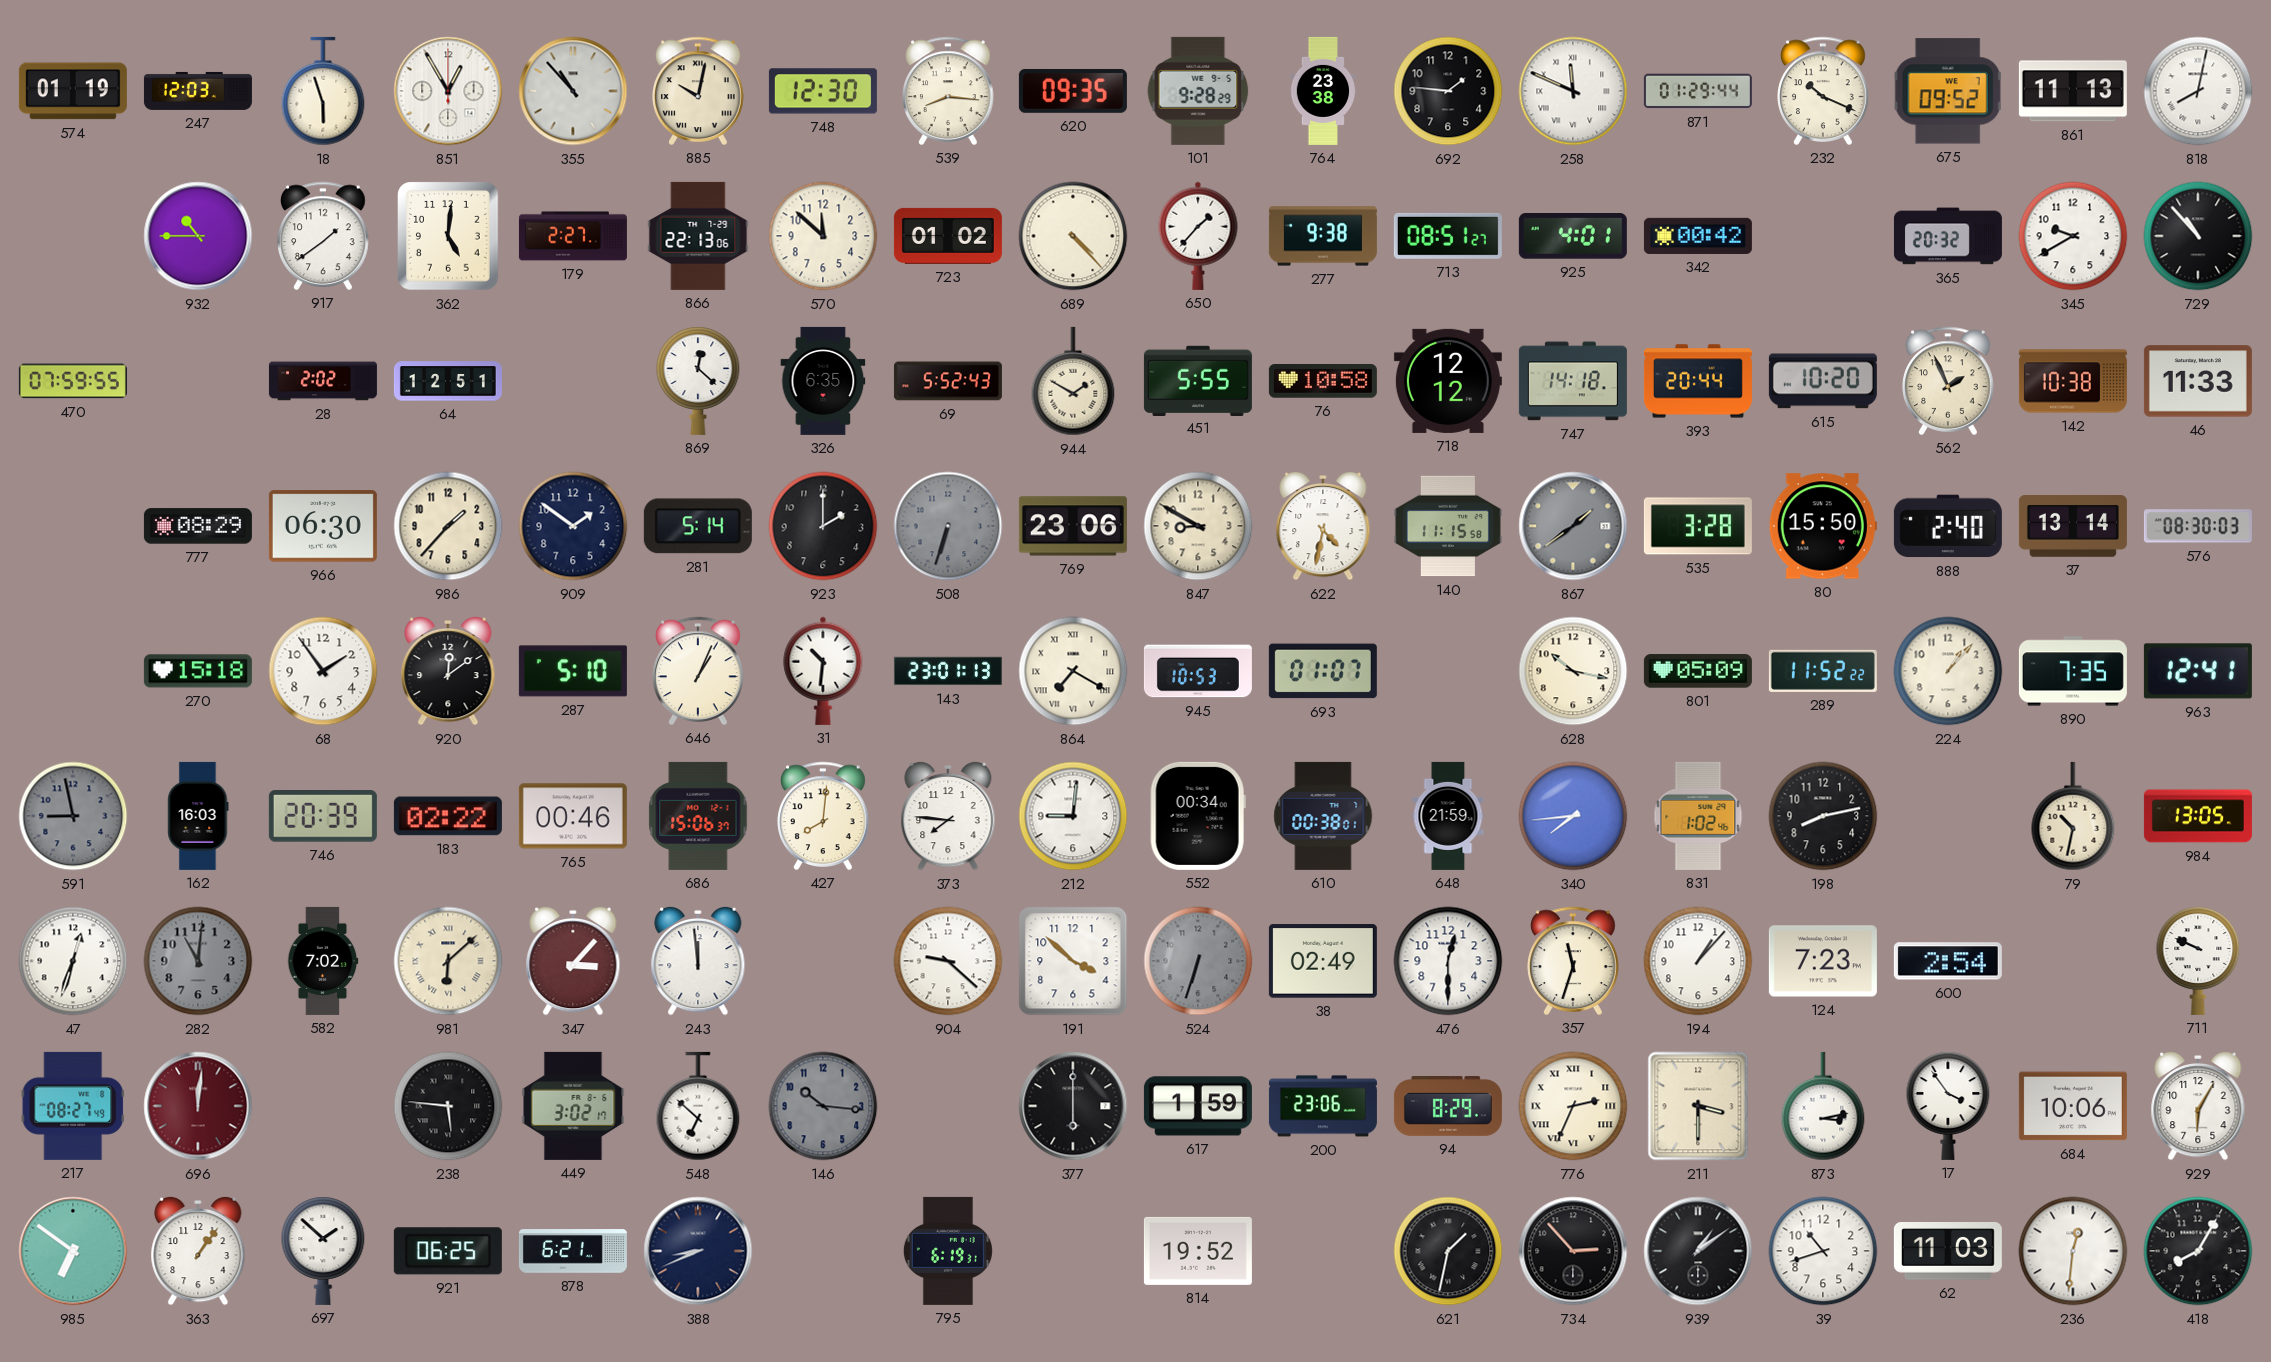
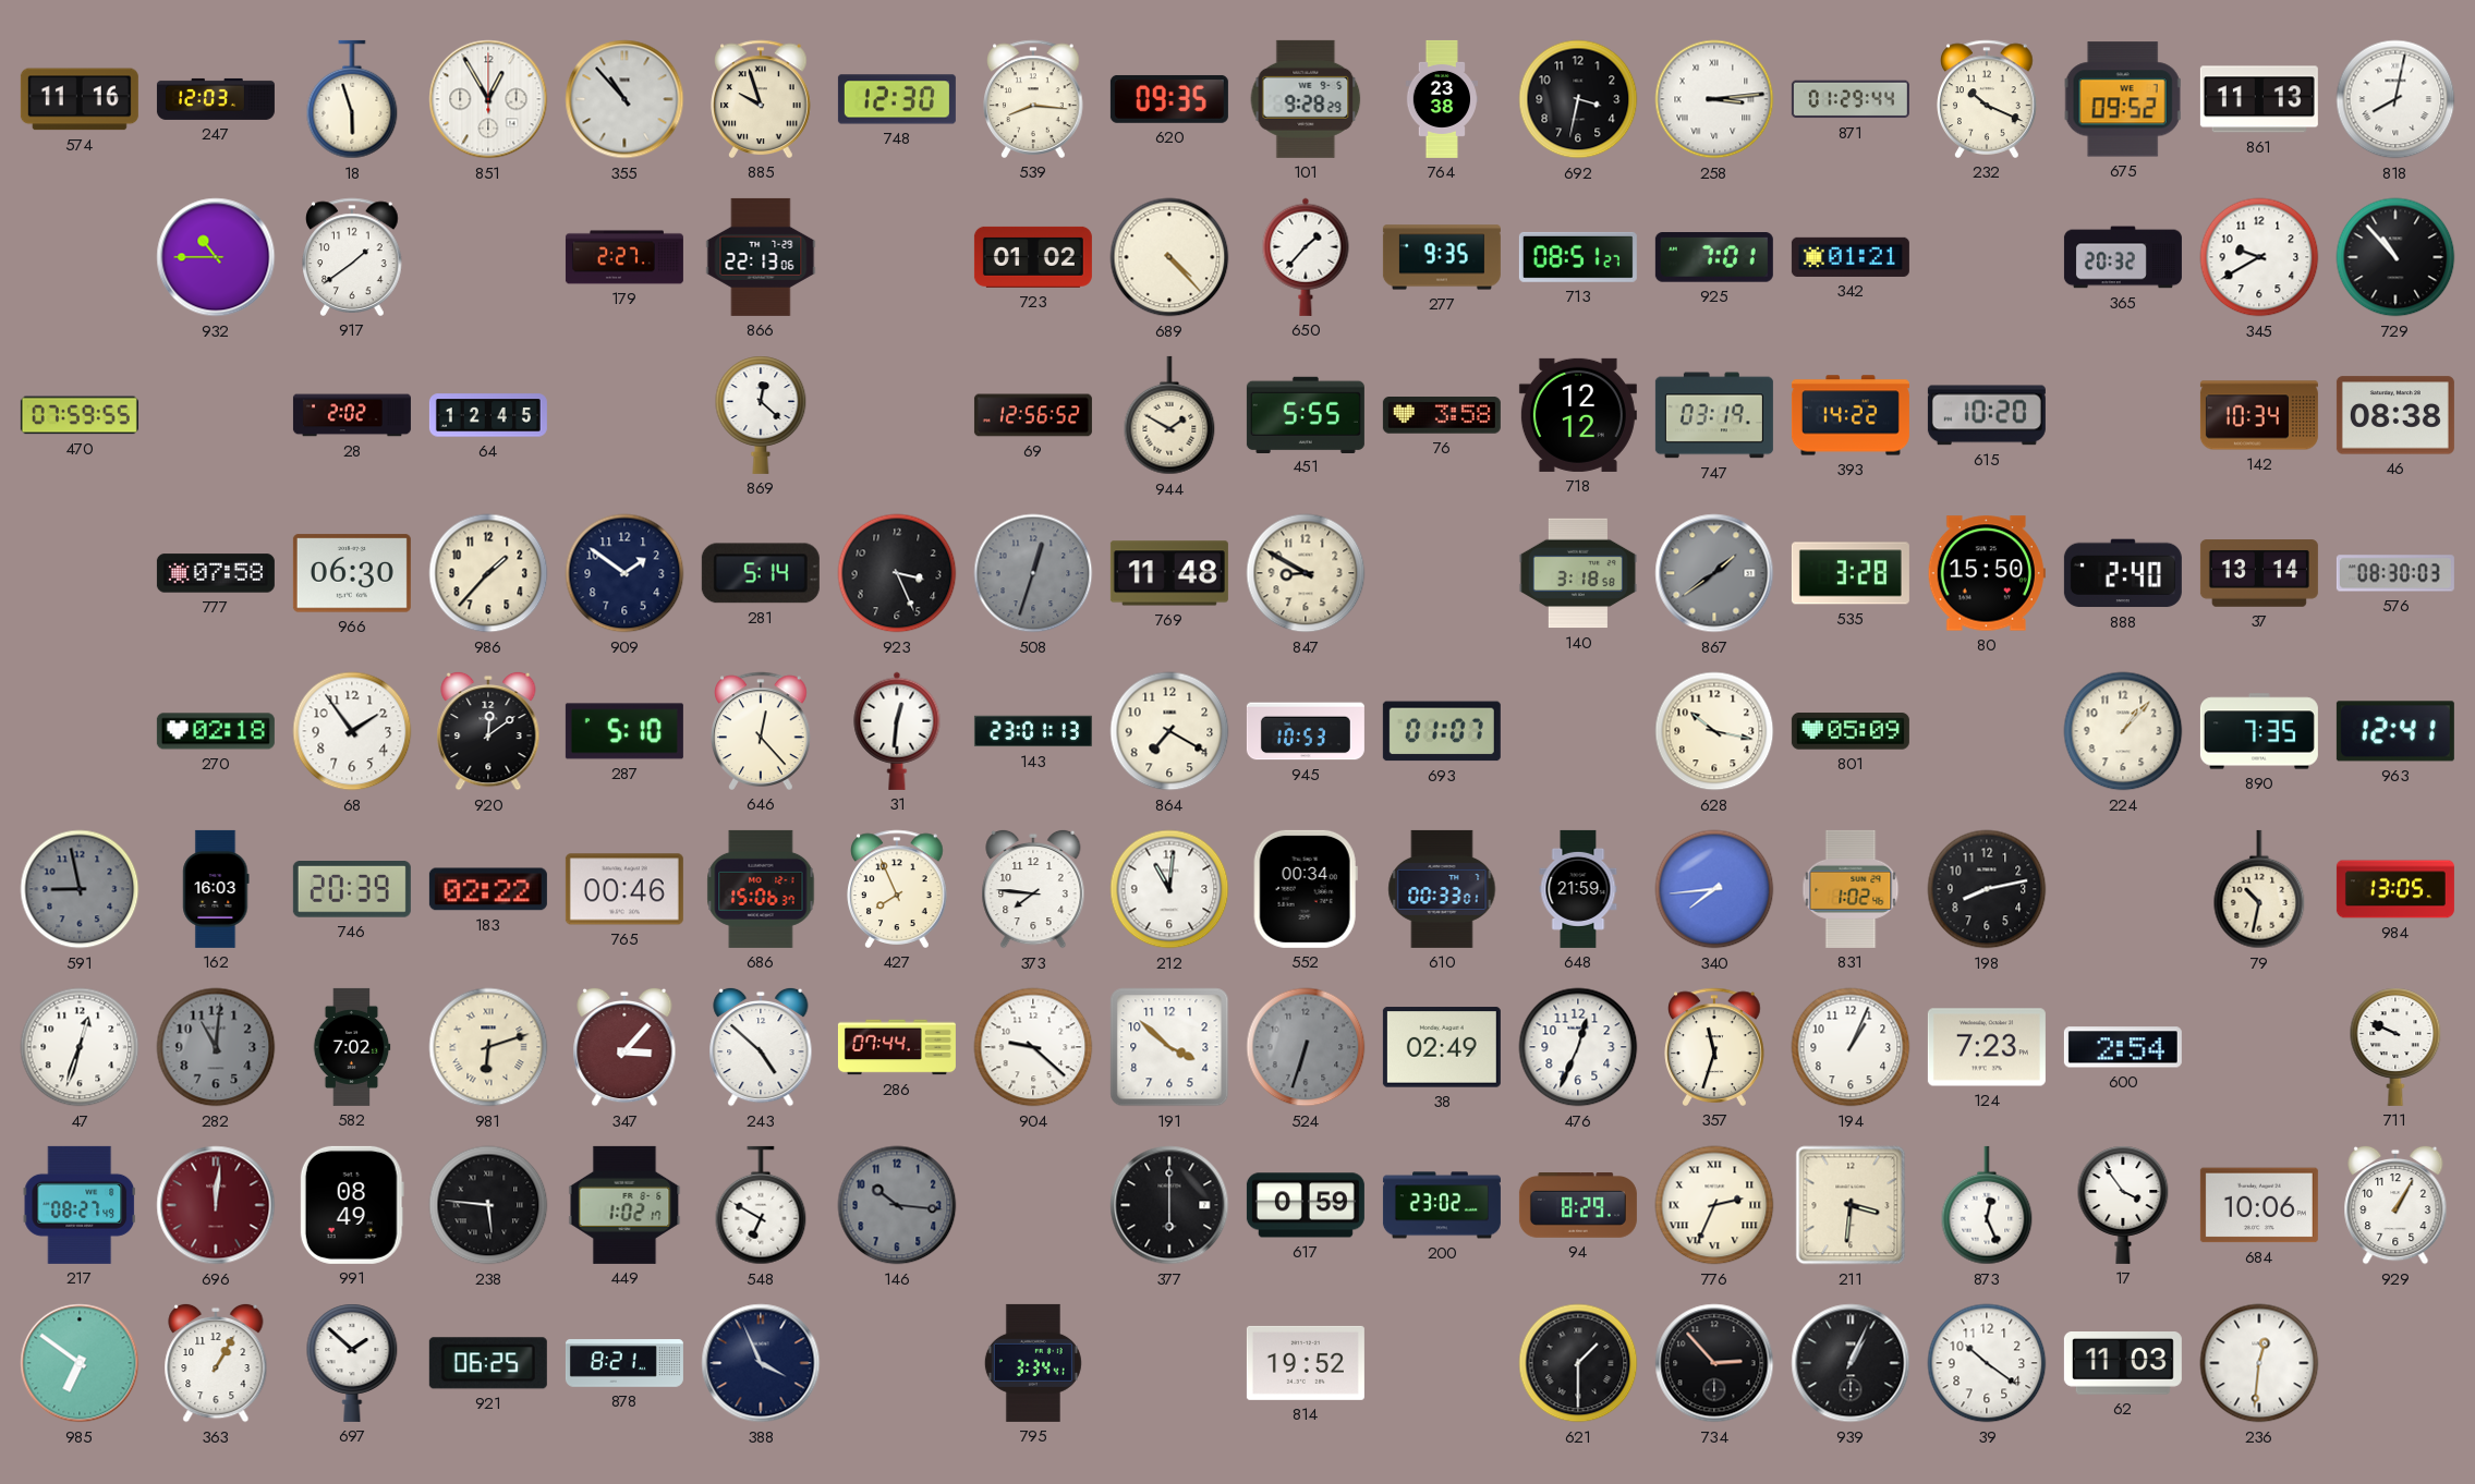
574: 01:19 -> 11:16 (80, 99)
885: 10:02 -> 9:57 (761, 99)
692: 1:46 -> 3:32 (1578, 99)
258: 11:49 -> 3:14 (1714, 99)
362: 5:01 -> none (449, 236)
570: 11:52 -> none (823, 236)
277: 9:38 -> 9:35 (1442, 257)
925: 4:01 -> 7:01 (1714, 258)
342: 00:42 -> 01:21 (1851, 257)
64: 12:51 -> 12:45 (488, 415)
326: 6:35 -> none (823, 381)
69: 5:52 -> 12:56 (1033, 415)
76: 10:58 -> 3:58 (1442, 415)
747: 14:18 -> 03:19 (1714, 415)
393: 20:44 -> 14:22 (1851, 415)
562: 1:56 -> none (1948, 381)
142: 10:38 -> 10:34 (2259, 415)
46: 11:33 -> 08:38 (2395, 415)
777: 08:29 -> 07:58 (216, 573)
923: 2:00 -> 3:26 (897, 573)
508: 6:33 -> 12:33 (1033, 573)
769: 23:06 -> 11:48 (1169, 573)
622: 4:32 -> none (1323, 526)
140: 11:15 -> 3:18 (1578, 573)
270: 15:18 -> 02:18 (216, 731)
646: 1:04 -> 12:23 (761, 731)
31: 10:31 -> 12:31 (897, 731)
864 numerals: Roman -> Arabic (1169, 731)
289: 11:52 -> none (1823, 671)
427: 8:01 -> 7:56 (897, 889)
212: 9:01 -> 11:01 (1169, 889)
610: 00:38 -> 00:33 (1442, 889)
981: 6:08 -> 6:12 (488, 1047)
243: 11:59 -> 4:52 (761, 1047)
286: none -> 07:44 (897, 1047)
476: 12:30 -> 12:34 (1578, 1047)
194: 1:07 -> 1:04 (1851, 1047)
991: none -> 08:49 (352, 1205)
449: 3:02 -> 1:02 (624, 1205)
548: 6:52 -> 6:50 (761, 1205)
617: 1:59 -> 0:59 (1306, 1205)
200: 23:06 -> 23:02 (1442, 1205)
211: 3:30 -> 3:31 (1851, 1205)
873: 3:13 -> 12:26 (1987, 1205)
929: 6:05 -> 1:05 (2395, 1205)
363: 1:06 -> 1:05 (216, 1363)
878: 6:21 -> 8:21 (624, 1363)
388: 8:41 -> 3:56 (761, 1363)
795: 6:19 -> 3:34 (1033, 1363)
621: 1:32 -> 1:30 (1578, 1363)
939: 1:09 -> 1:04 (1851, 1363)
39: 10:42 -> 10:21 (1987, 1363)
418: 8:05 -> none (2198, 1251)
